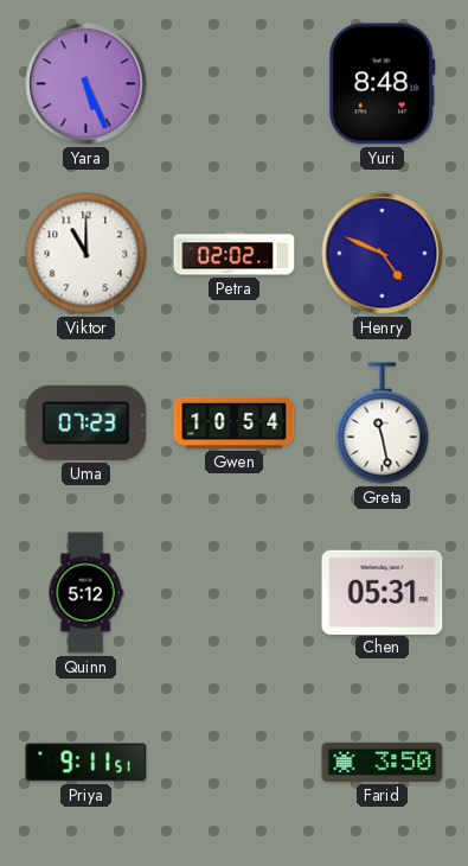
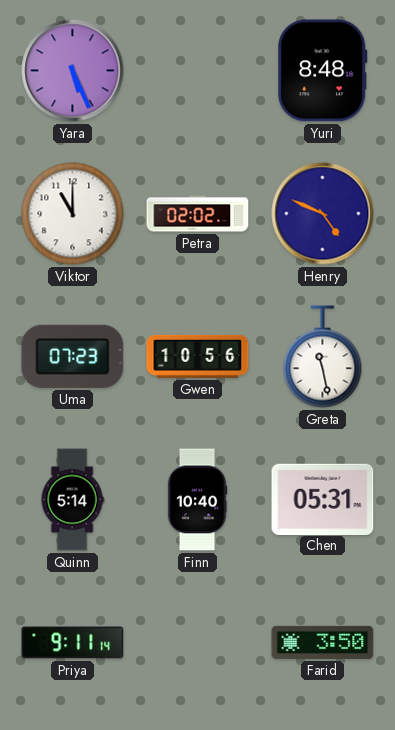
Gwen: 10:54 -> 10:56 (198, 356)
Quinn: 5:12 -> 5:14 (72, 500)
Finn: none -> 10:40 (197, 500)
Priya: 9:11:51 -> 9:11:14 (73, 643)
